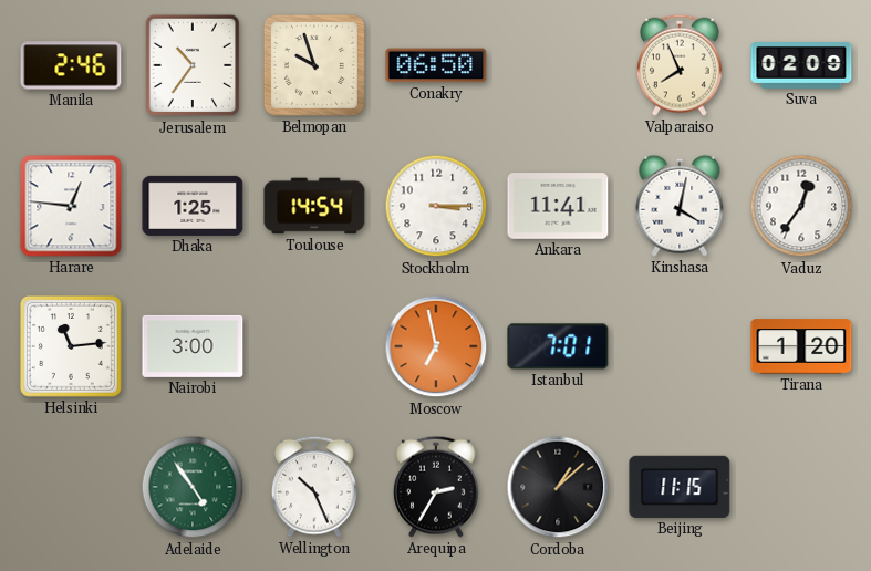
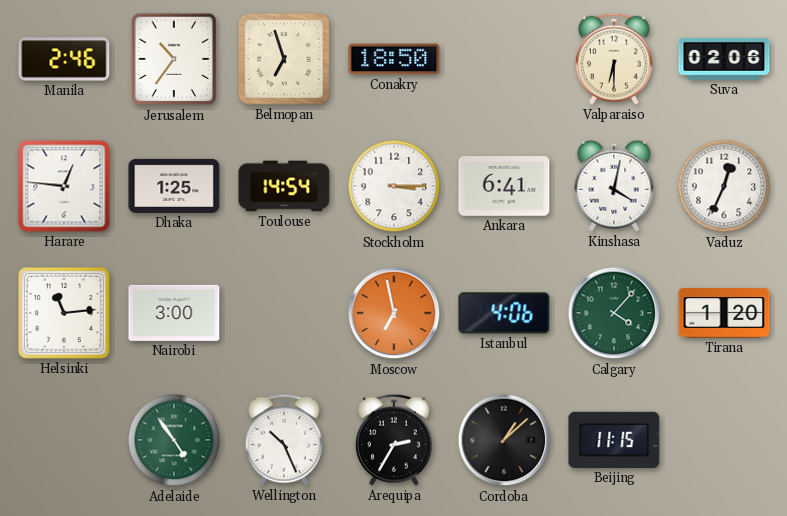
Belmopan: 9:57 -> 6:57 (284, 59)
Conakry: 06:50 -> 18:50 (394, 59)
Valparaiso: 7:56 -> 6:30 (615, 59)
Suva: 02:09 -> 02:06 (724, 59)
Ankara: 11:41 -> 6:41 (504, 186)
Vaduz: 12:36 -> 12:34 (724, 186)
Istanbul: 7:01 -> 4:06 (504, 313)
Calgary: none -> 4:07 (614, 313)
